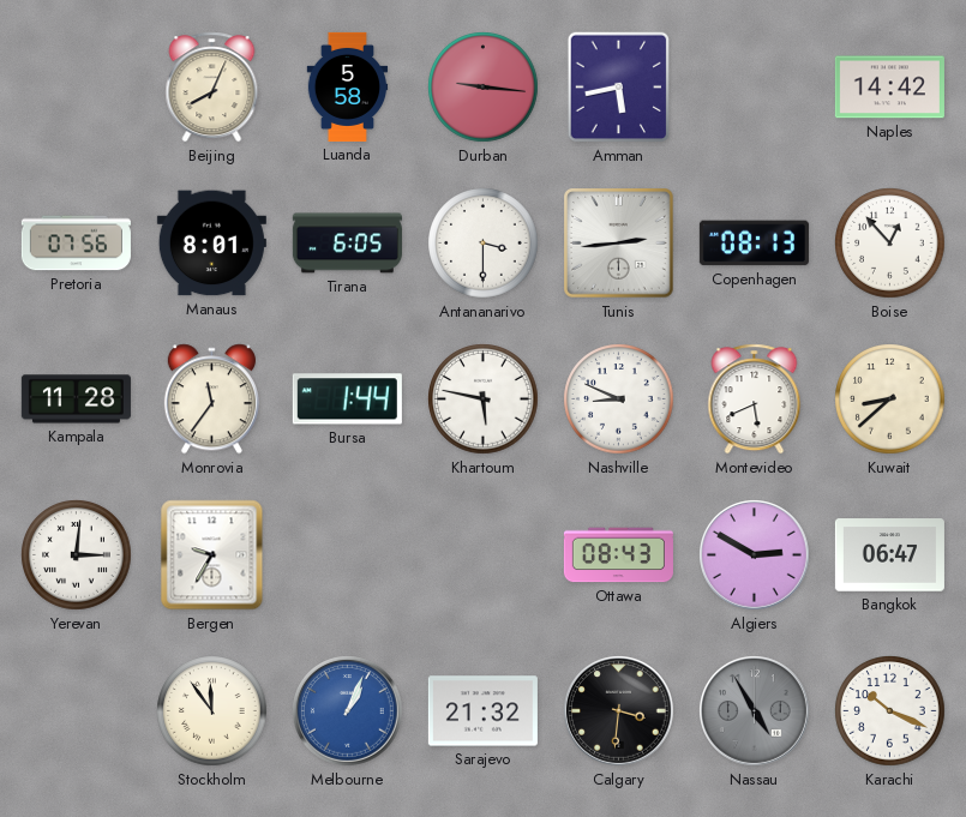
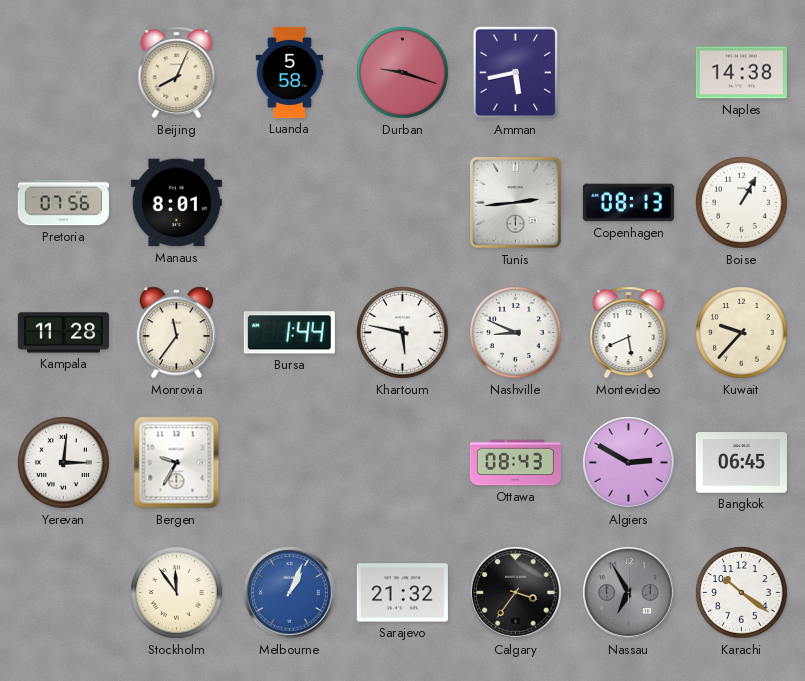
Durban: 9:16 -> 9:18 (403, 73)
Naples: 14:42 -> 14:38 (741, 73)
Tirana: 6:05 -> none (347, 244)
Antananarivo: 3:30 -> none (484, 244)
Boise: 12:53 -> 1:05 (742, 203)
Kuwait: 8:38 -> 9:37 (742, 333)
Bangkok: 06:47 -> 06:45 (741, 463)
Calgary: 3:31 -> 3:36 (516, 593)
Nassau: 4:55 -> 6:55 (629, 593)
Karachi: 10:19 -> 10:21 (742, 593)
